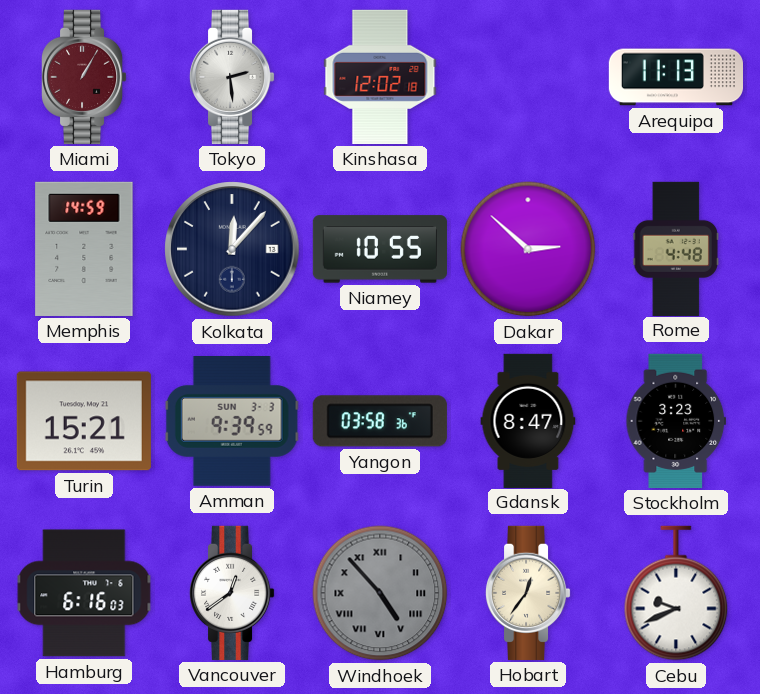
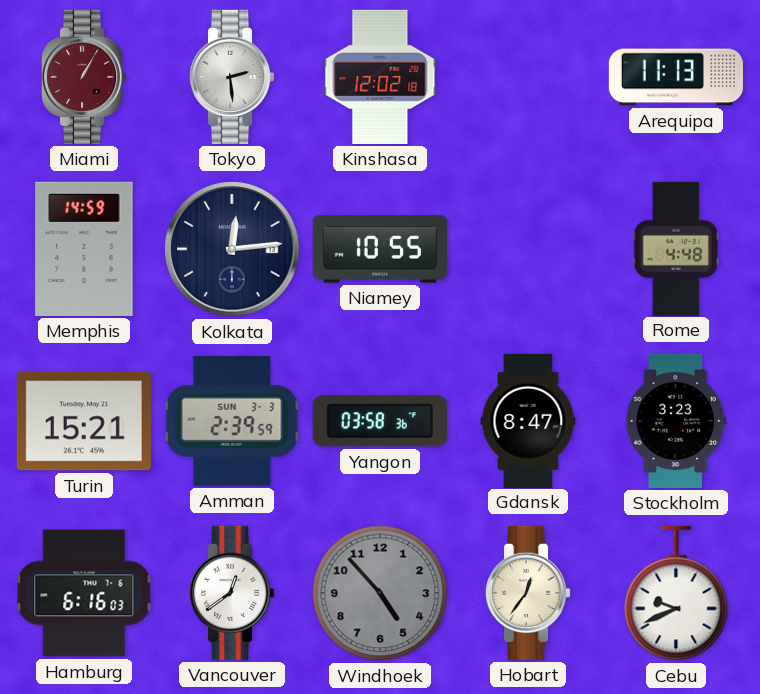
Kolkata: 12:07 -> 12:14 (232, 249)
Dakar: 2:52 -> none (528, 249)
Amman: 9:39 -> 2:39 (232, 422)
Windhoek numerals: Roman -> Arabic (380, 593)
